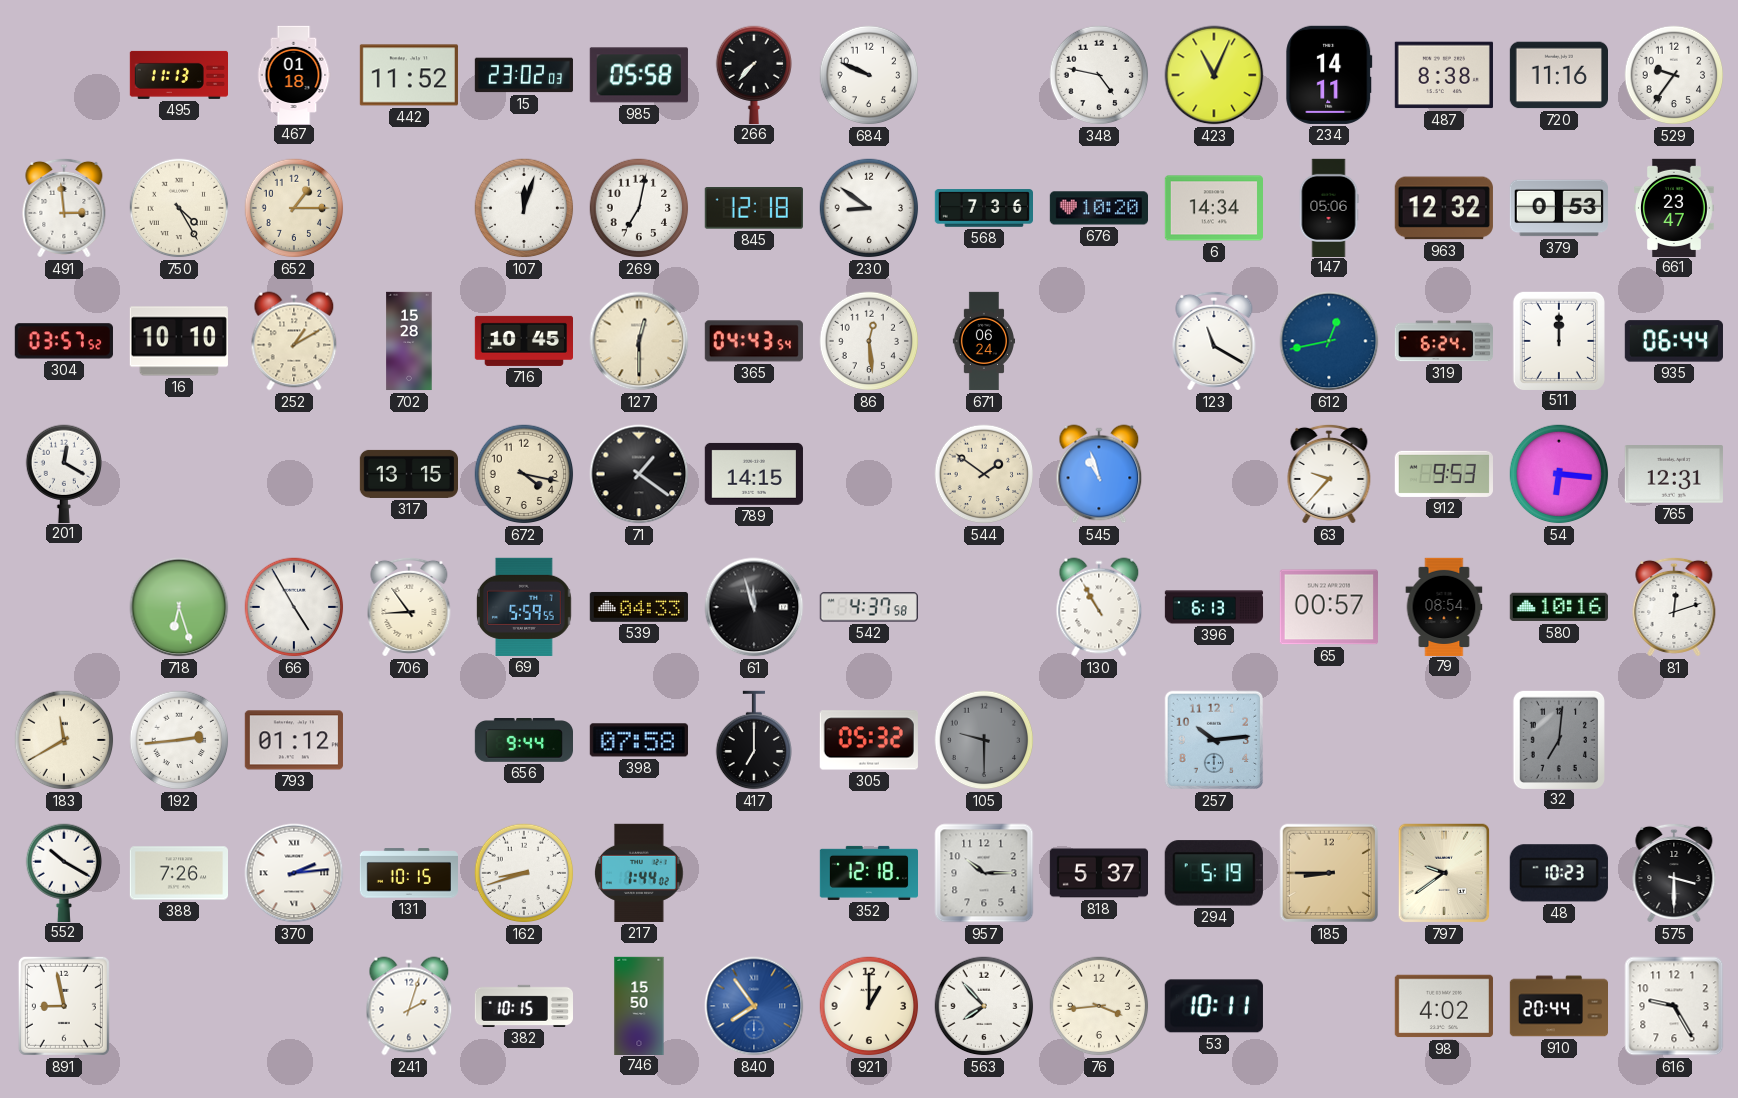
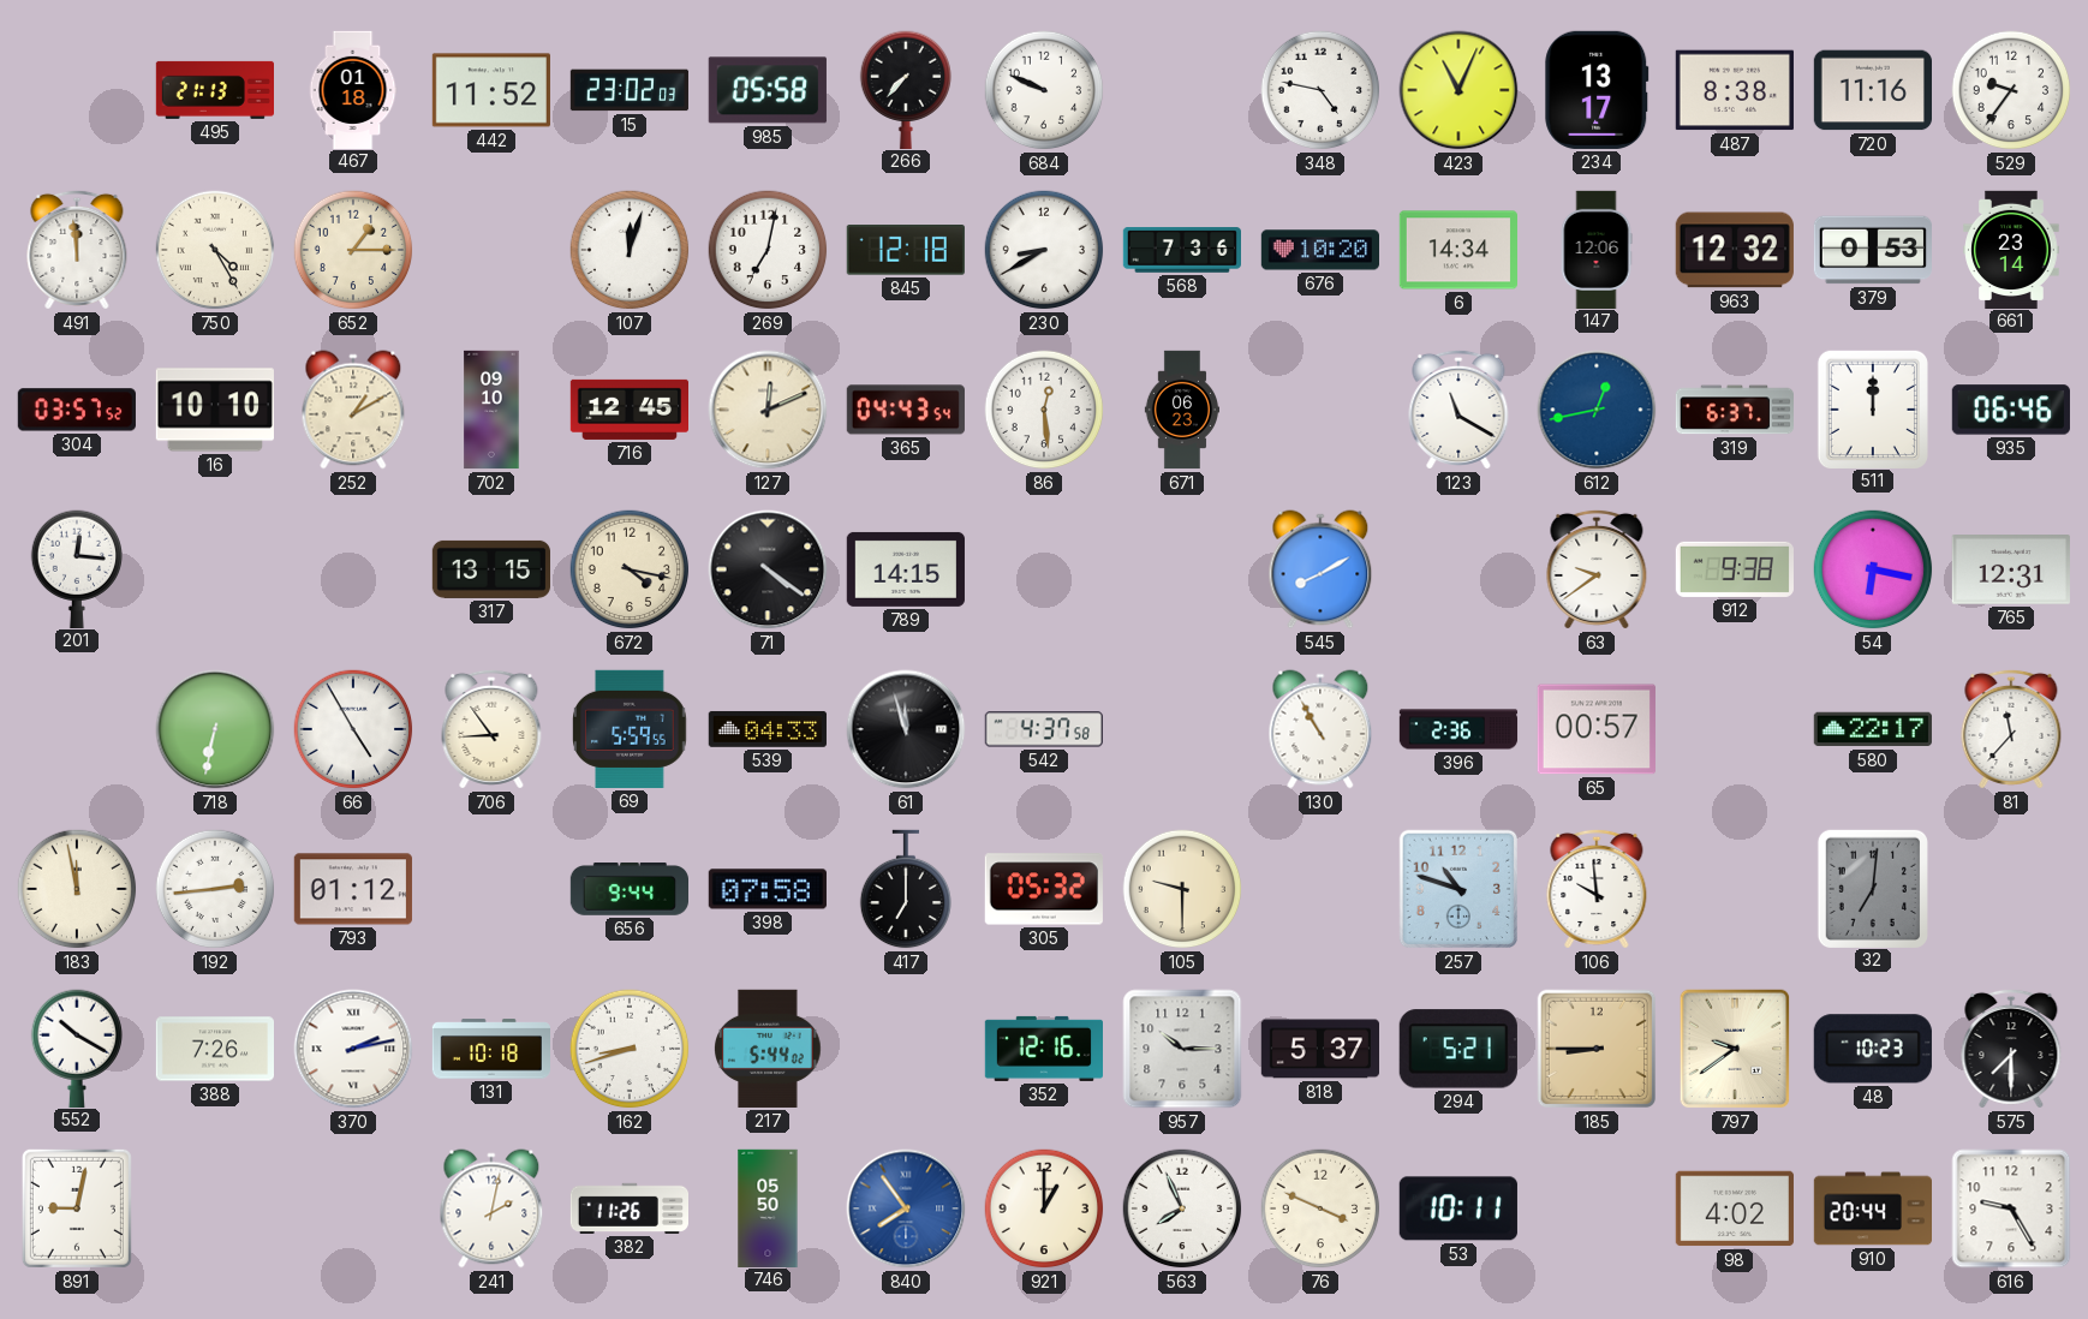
495: 11:13 -> 21:13 (214, 90)
234: 14:11 -> 13:17 (1597, 90)
491: 2:59 -> 11:59 (77, 250)
230: 8:51 -> 8:40 (1044, 250)
147: 05:06 -> 12:06 (1597, 249)
661: 23:47 -> 23:14 (2011, 249)
702: 15:28 -> 09:10 (491, 410)
716: 10:45 -> 12:45 (628, 410)
127: 12:30 -> 12:11 (768, 410)
671: 06:24 -> 06:23 (1181, 410)
319: 6:24 -> 6:37 (1734, 410)
935: 06:44 -> 06:46 (2011, 410)
201: 12:20 -> 12:16 (76, 568)
71: 1:21 -> 4:21 (768, 569)
544: 1:51 -> none (984, 474)
545: 10:57 -> 8:10 (1320, 569)
63: 9:37 -> 9:39 (1597, 569)
912: 9:53 -> 9:38 (1734, 569)
54: 6:16 -> 6:17 (1873, 569)
718: 6:27 -> 6:32 (215, 729)
396: 6:13 -> 2:36 (1458, 729)
79: 08:54 -> none (1444, 606)
580: 10:16 -> 22:17 (1873, 729)
81: 12:12 -> 11:37 (2011, 729)
183: 11:40 -> 11:58 (77, 889)
105 dial: grey -> cream (1182, 889)
257: 10:14 -> 10:48 (1458, 889)
106: none -> 9:59 (1597, 889)
370: 2:14 -> 2:13 (353, 1049)
131: 10:15 -> 10:18 (490, 1049)
217: 1:44 -> 5:44 (769, 1049)
352: 12:18 -> 12:16 (1043, 1049)
294: 5:19 -> 5:21 (1458, 1049)
575: 3:30 -> 7:30 (2011, 1049)
891: 8:58 -> 9:02 (77, 1208)
241: 2:03 -> 2:02 (491, 1208)
382: 10:15 -> 11:26 (628, 1208)
746: 15:50 -> 05:50 (768, 1207)
563: 7:53 -> 7:56 (1182, 1208)
76: 3:44 -> 3:49 (1320, 1208)
